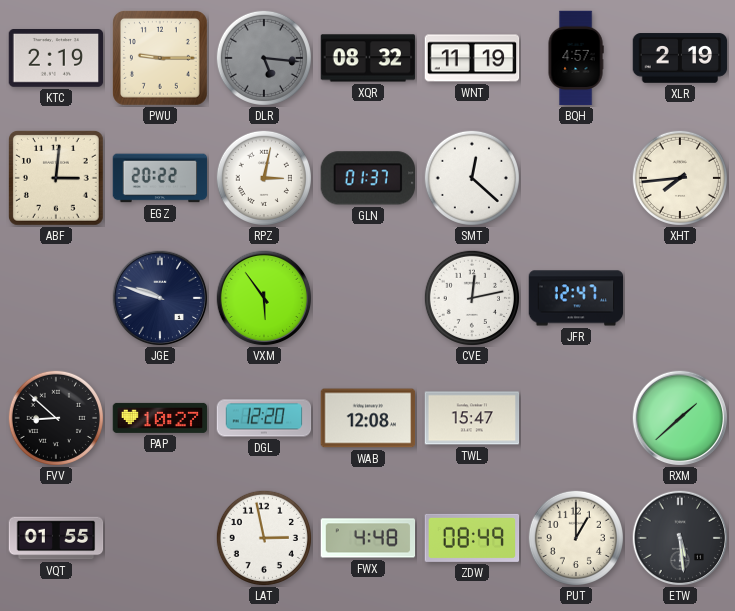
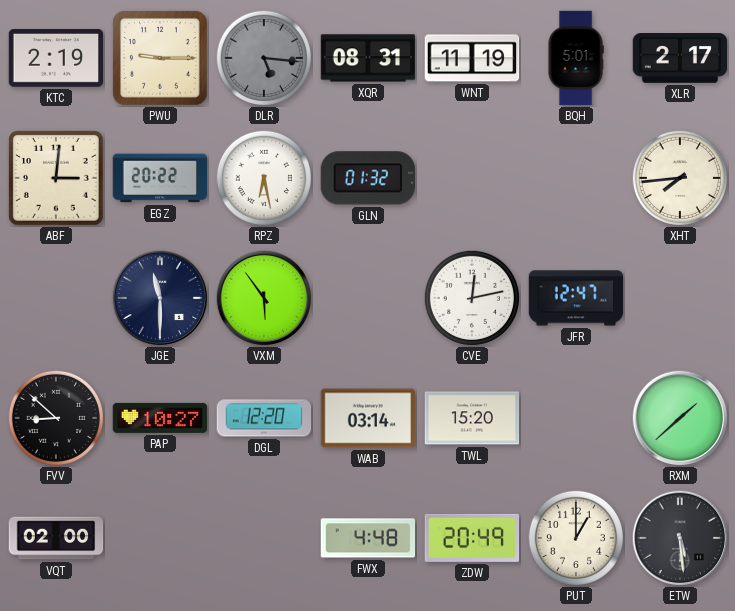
XQR: 08:32 -> 08:31 (368, 58)
BQH: 4:57 -> 5:01 (576, 58)
XLR: 2:19 -> 2:17 (680, 58)
RPZ: 3:02 -> 6:28 (264, 178)
GLN: 01:37 -> 01:32 (367, 178)
SMT: 12:22 -> none (472, 178)
JGE: 9:48 -> 11:30 (160, 298)
WAB: 12:08 -> 03:14 (368, 418)
TWL: 15:47 -> 15:20 (472, 418)
VQT: 01:55 -> 02:00 (56, 538)
LAT: 2:58 -> none (264, 538)
ZDW: 08:49 -> 20:49 (472, 538)
